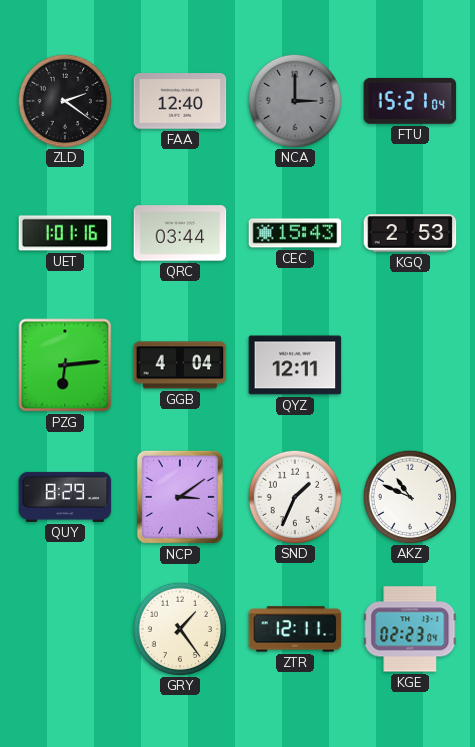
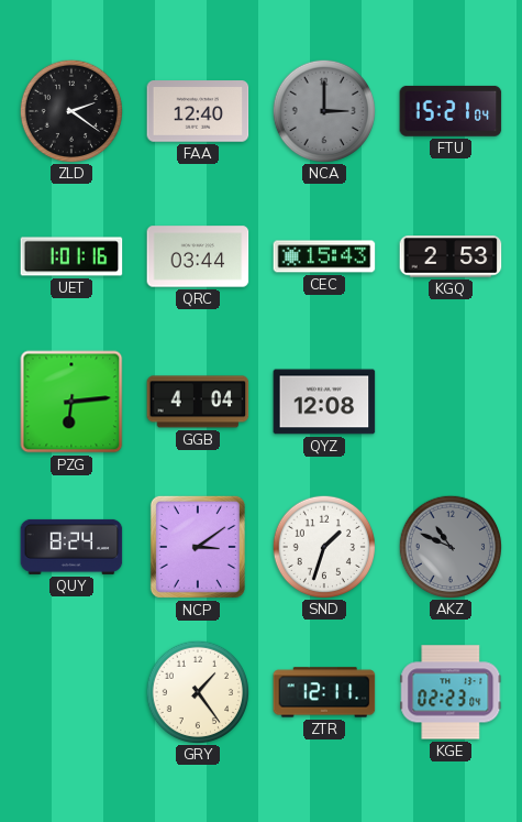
QYZ: 12:11 -> 12:08 (324, 402)
QUY: 8:29 -> 8:24 (71, 547)
SND: 1:34 -> 1:33 (323, 546)
AKZ dial: white -> grey (449, 546)
